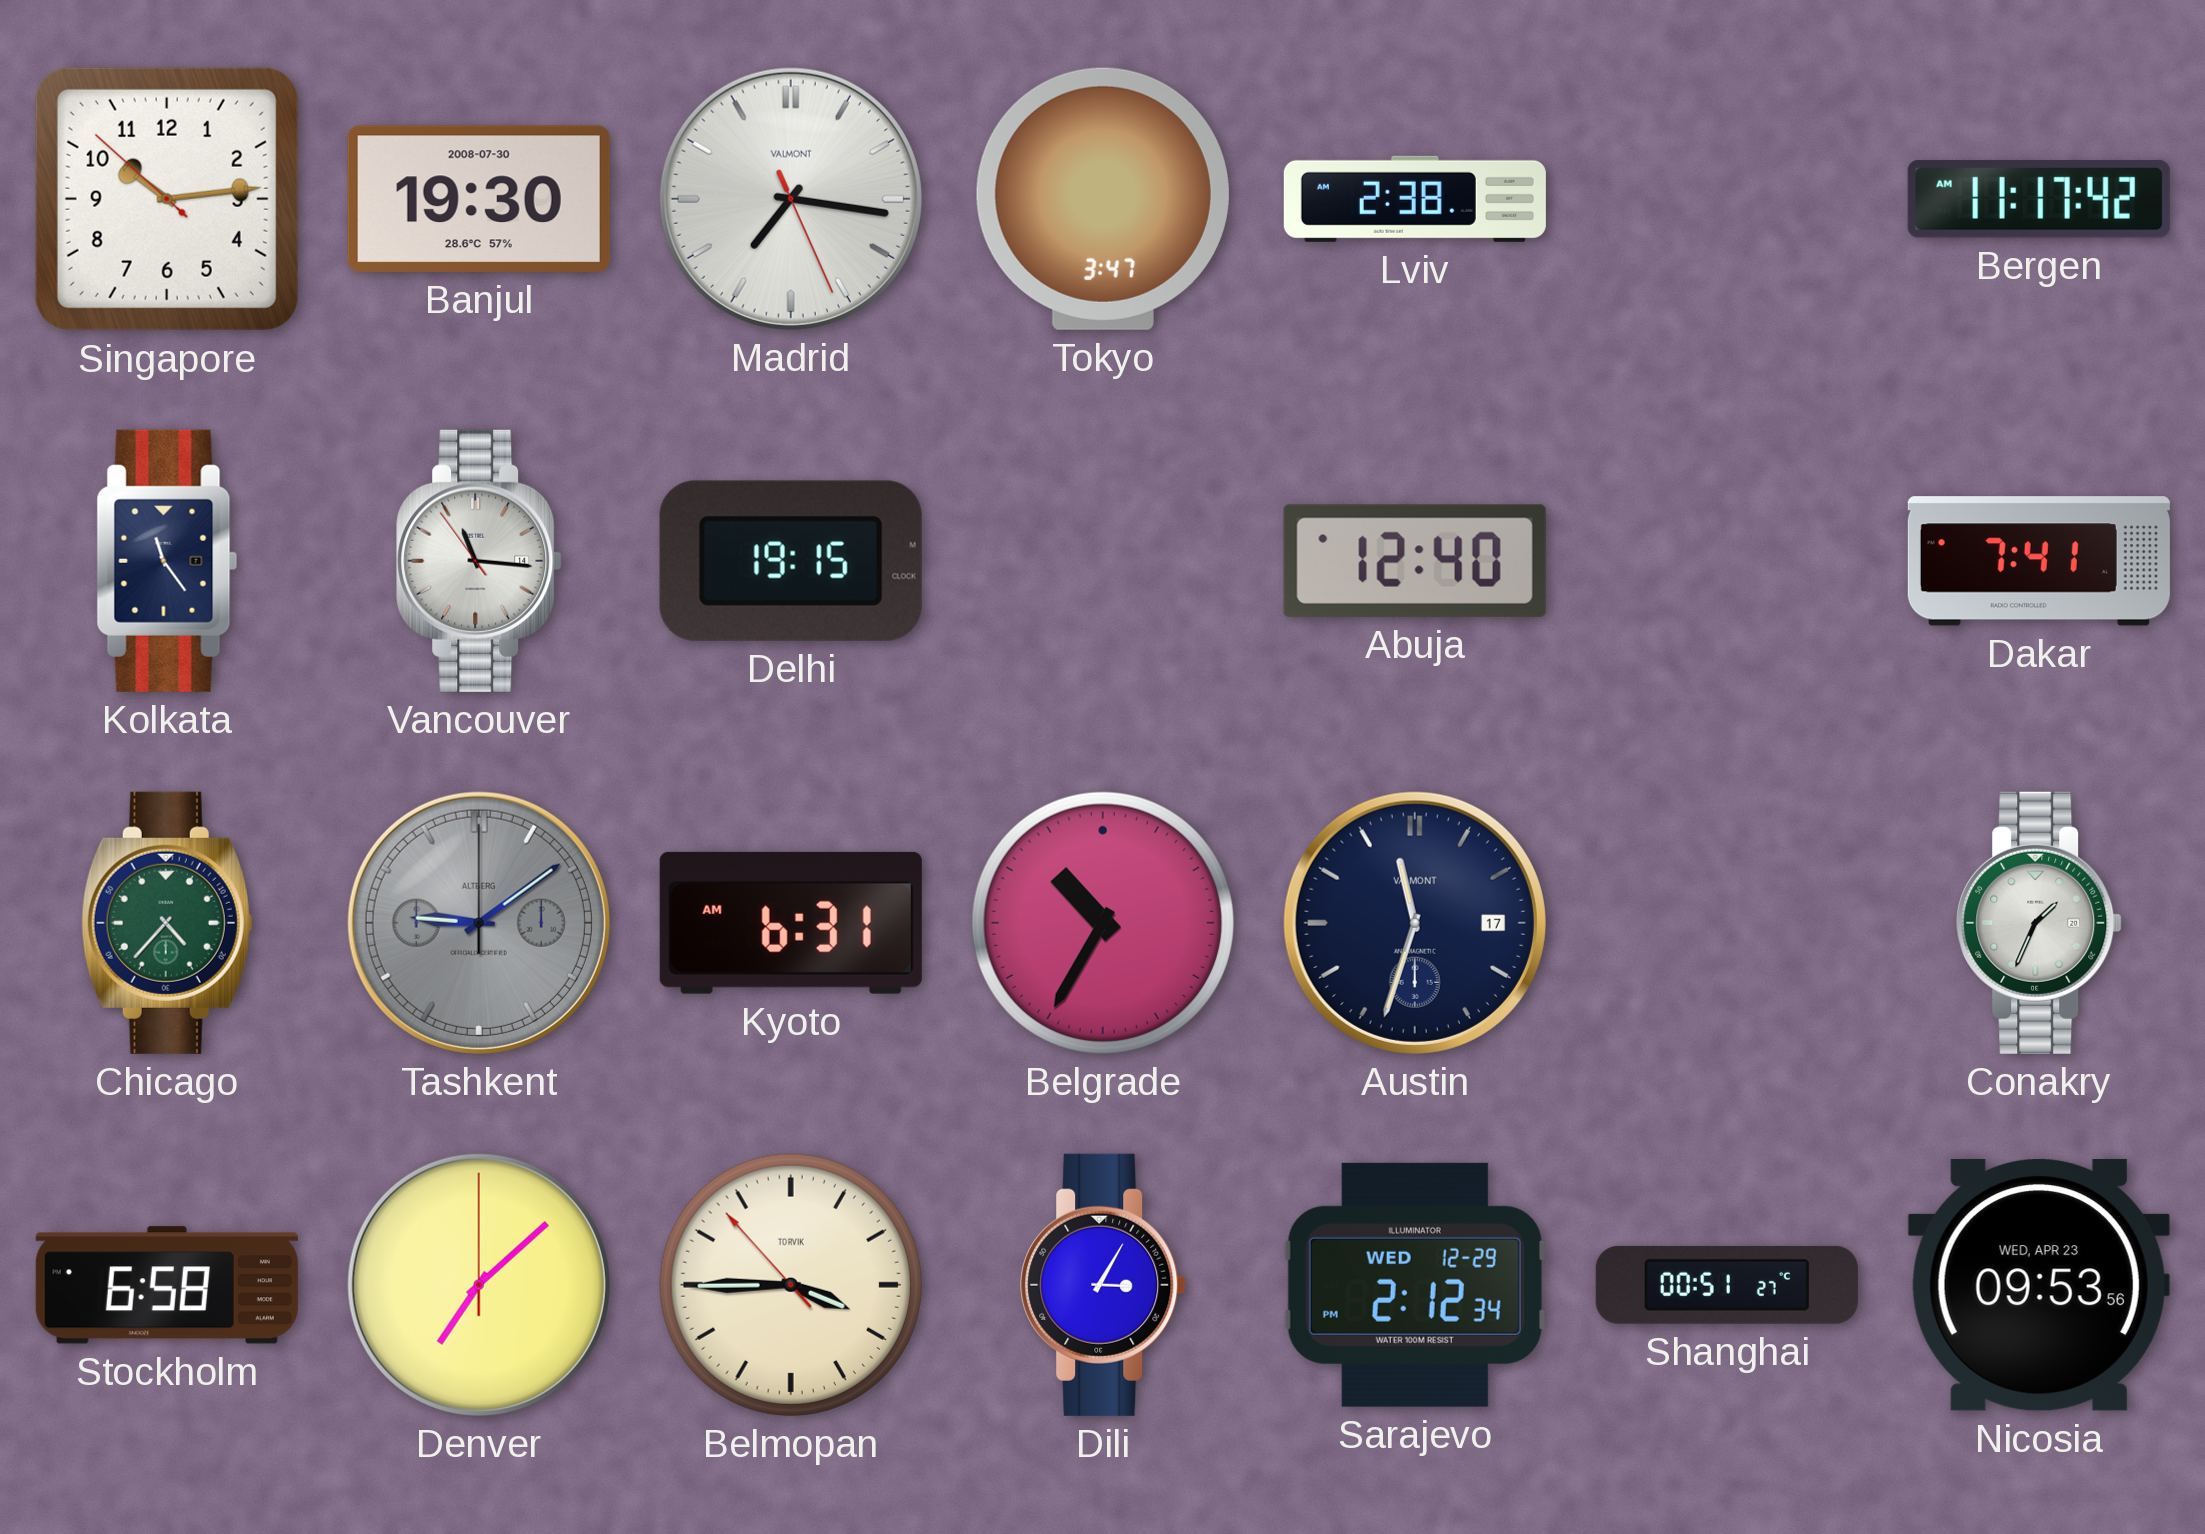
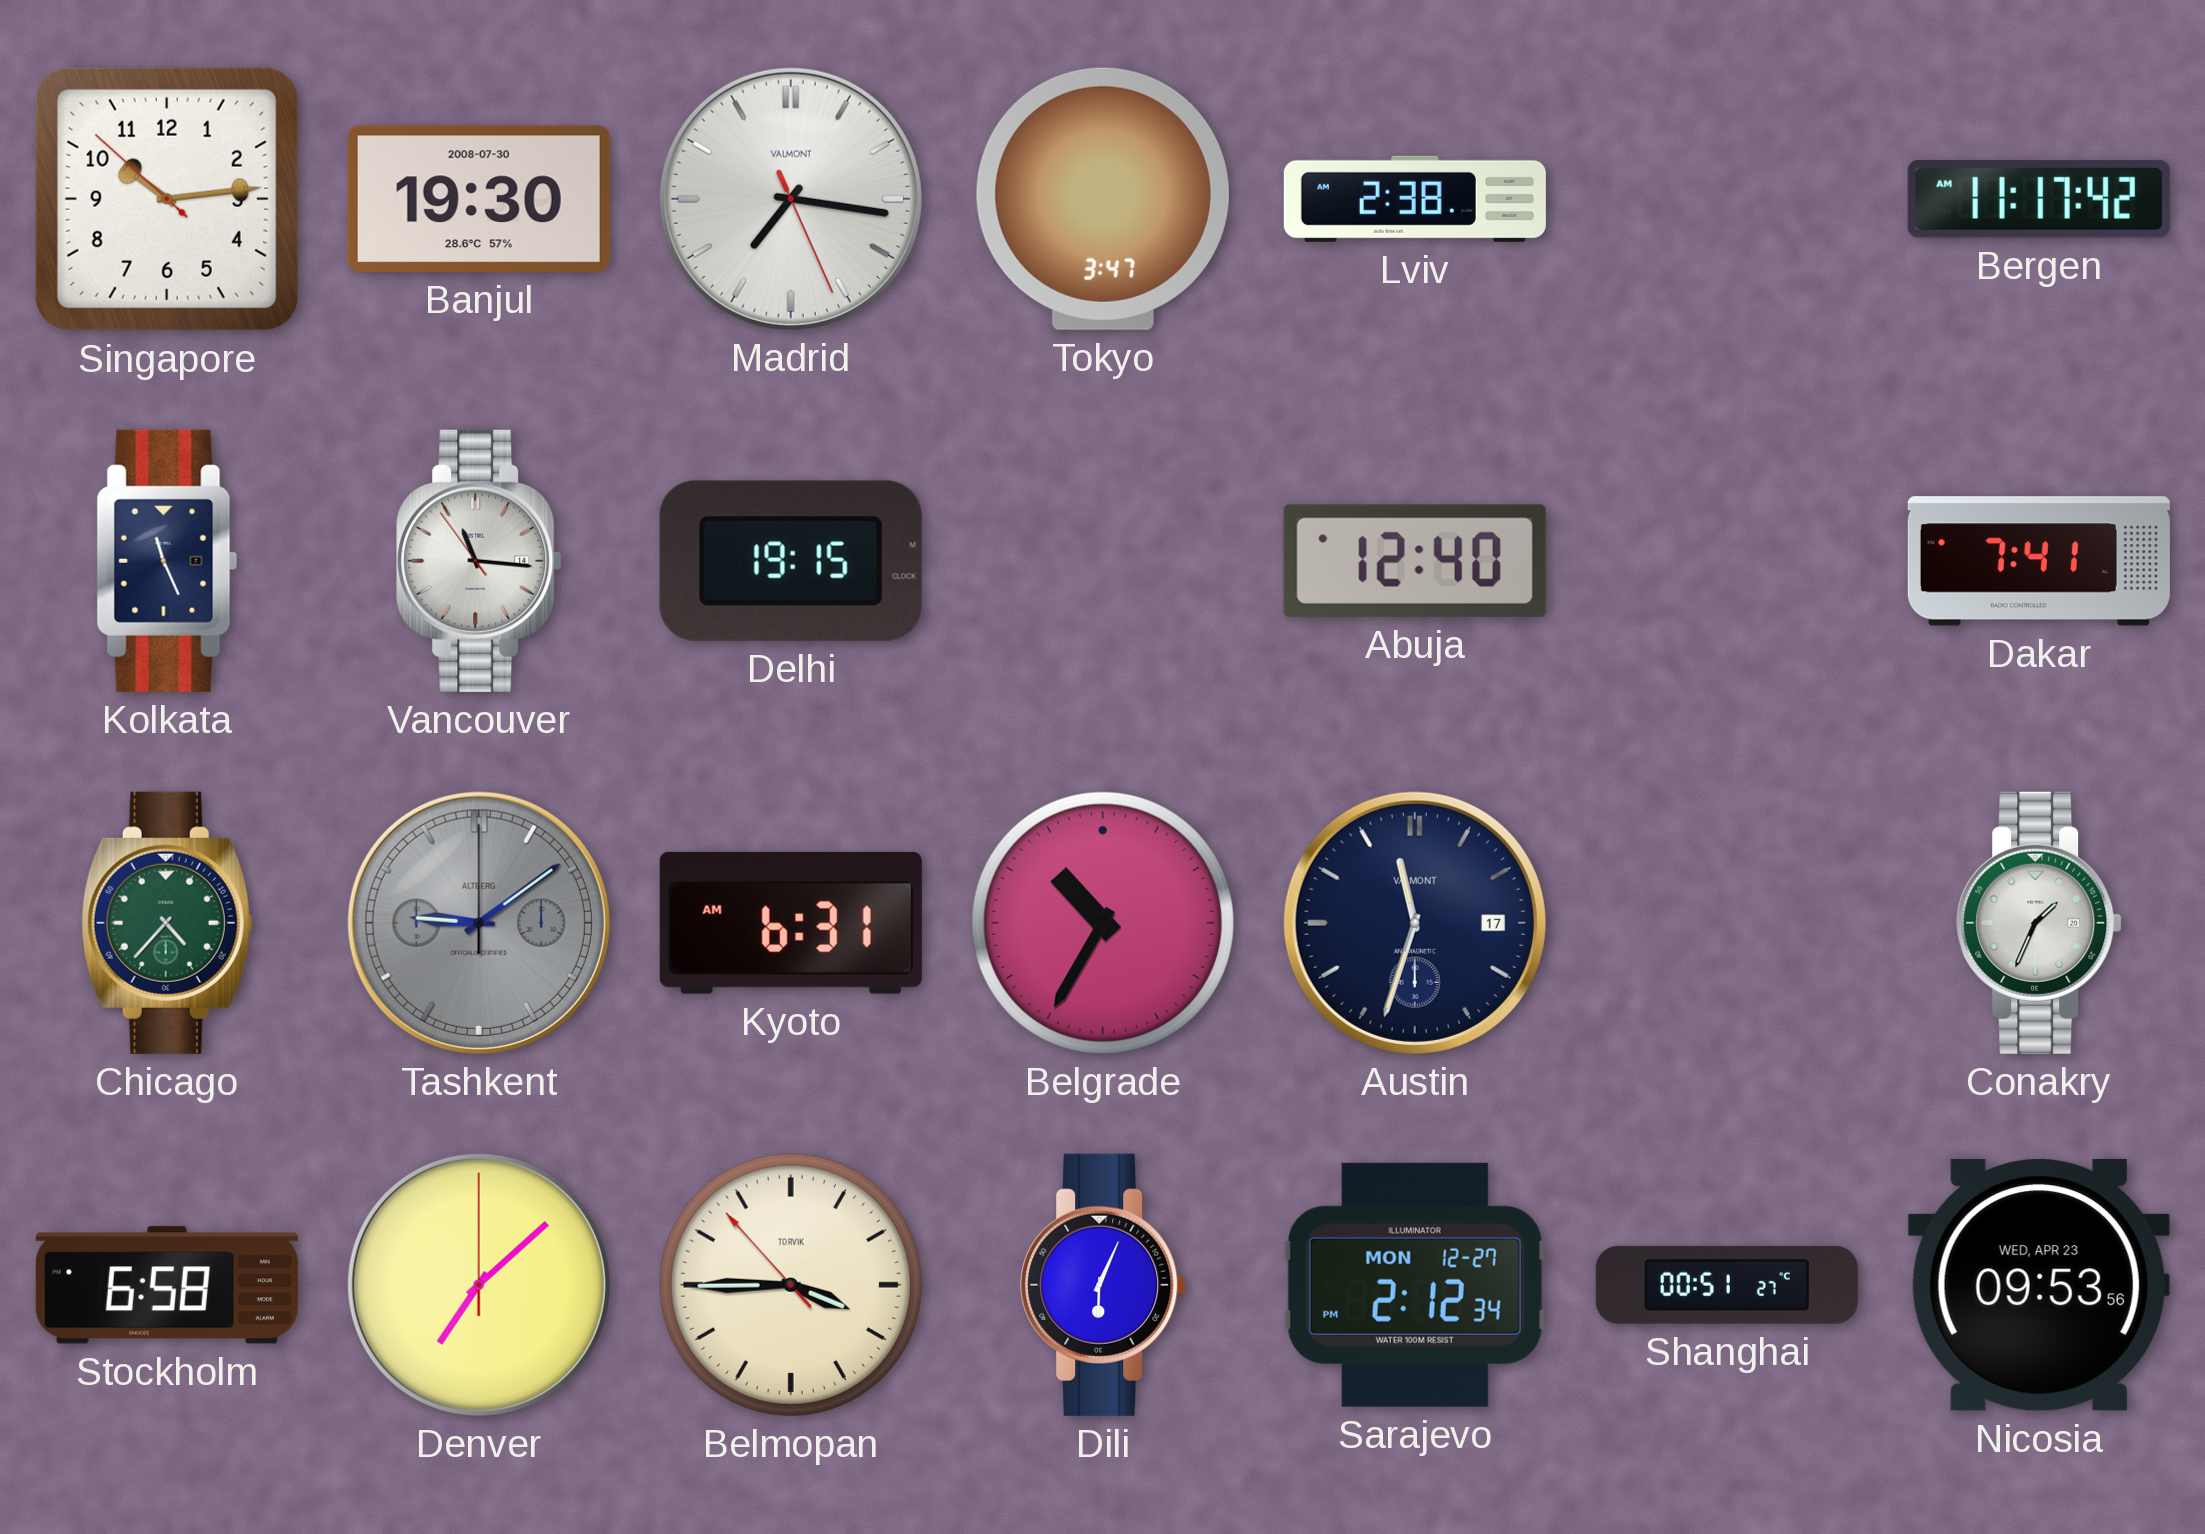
Kolkata: 11:24 -> 11:26 (167, 561)
Dili: 3:05 -> 6:04 (1103, 1285)
Sarajevo date: WED 12-29 -> MON 12-27 (1415, 1285)
